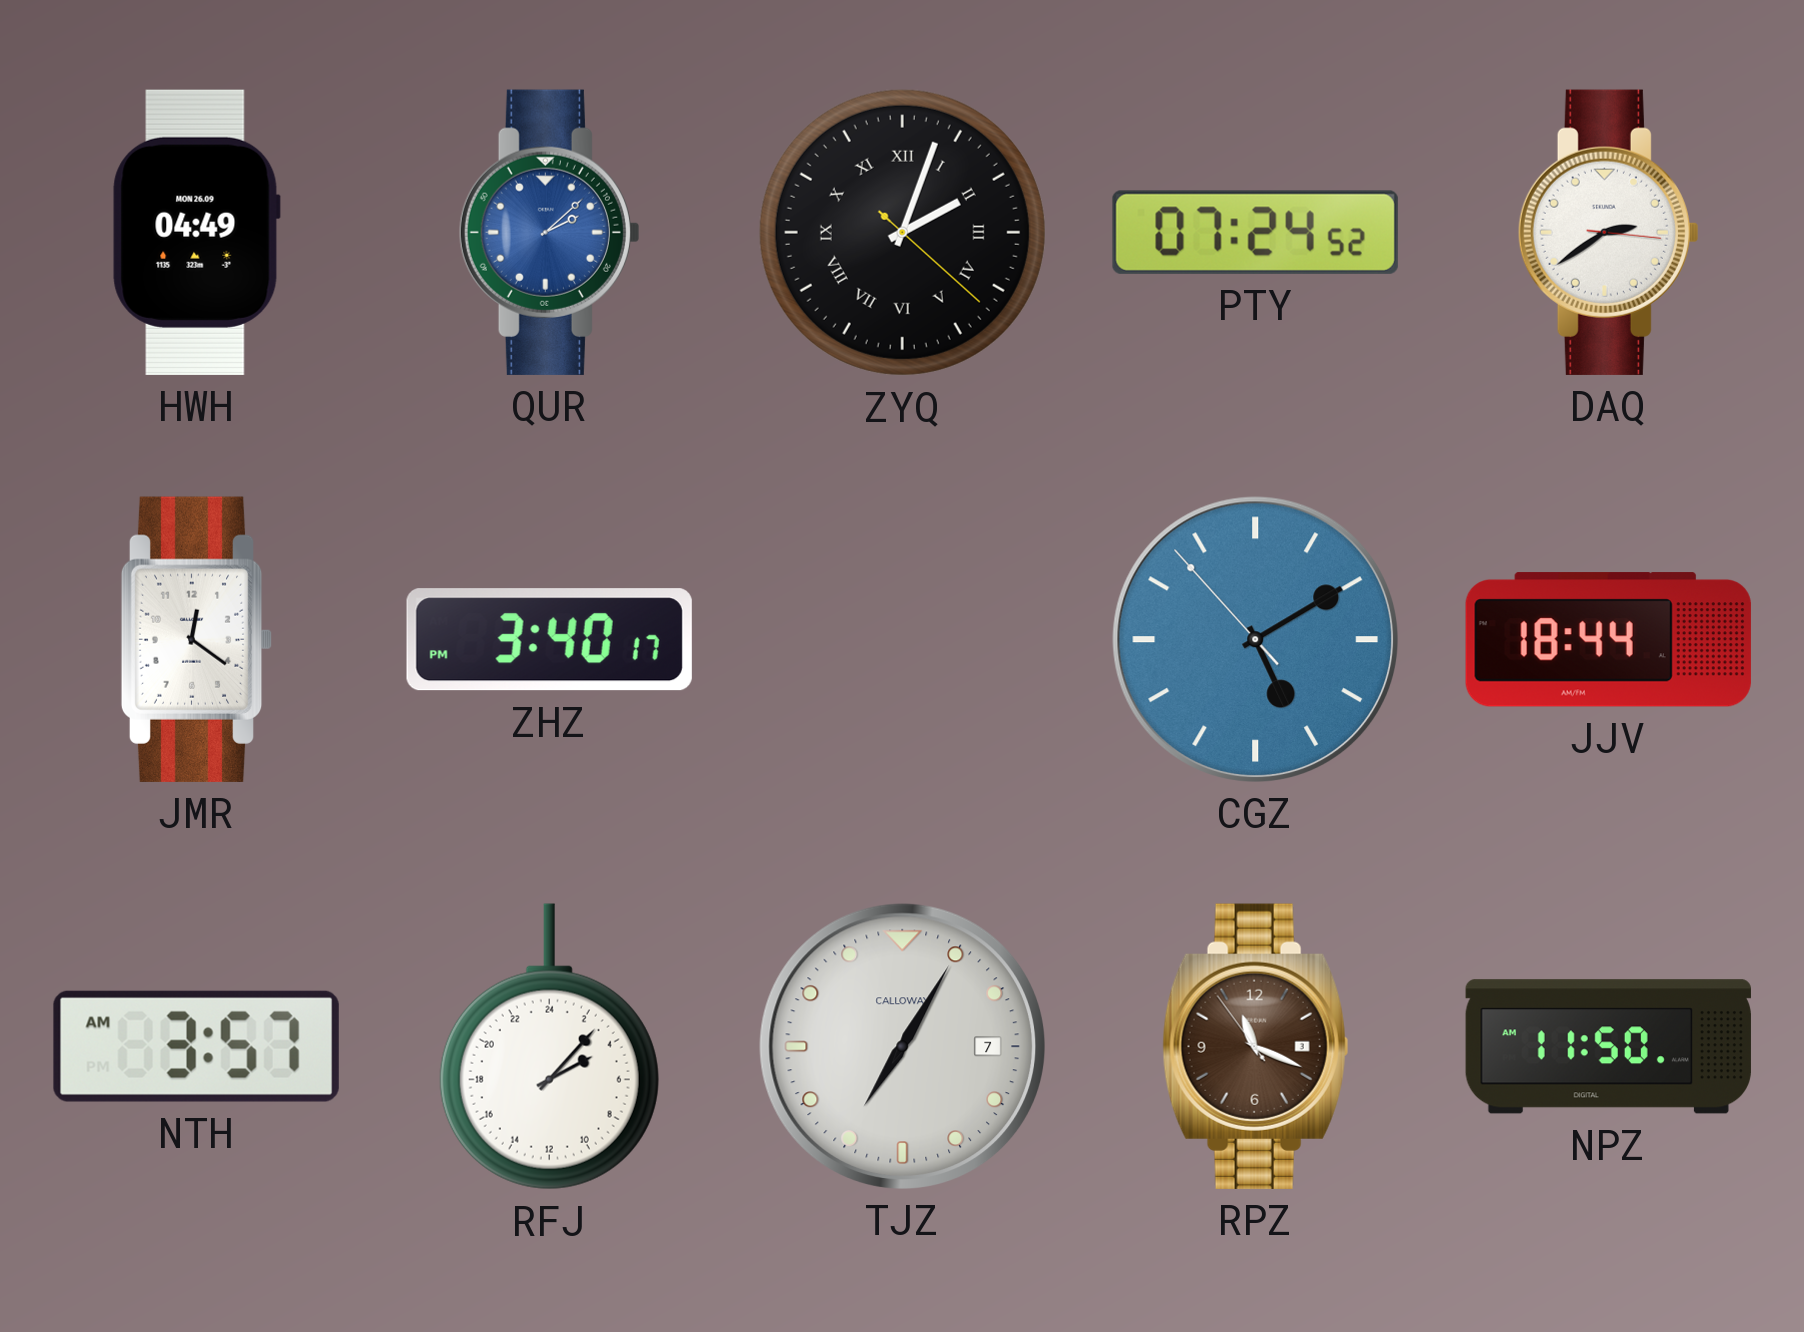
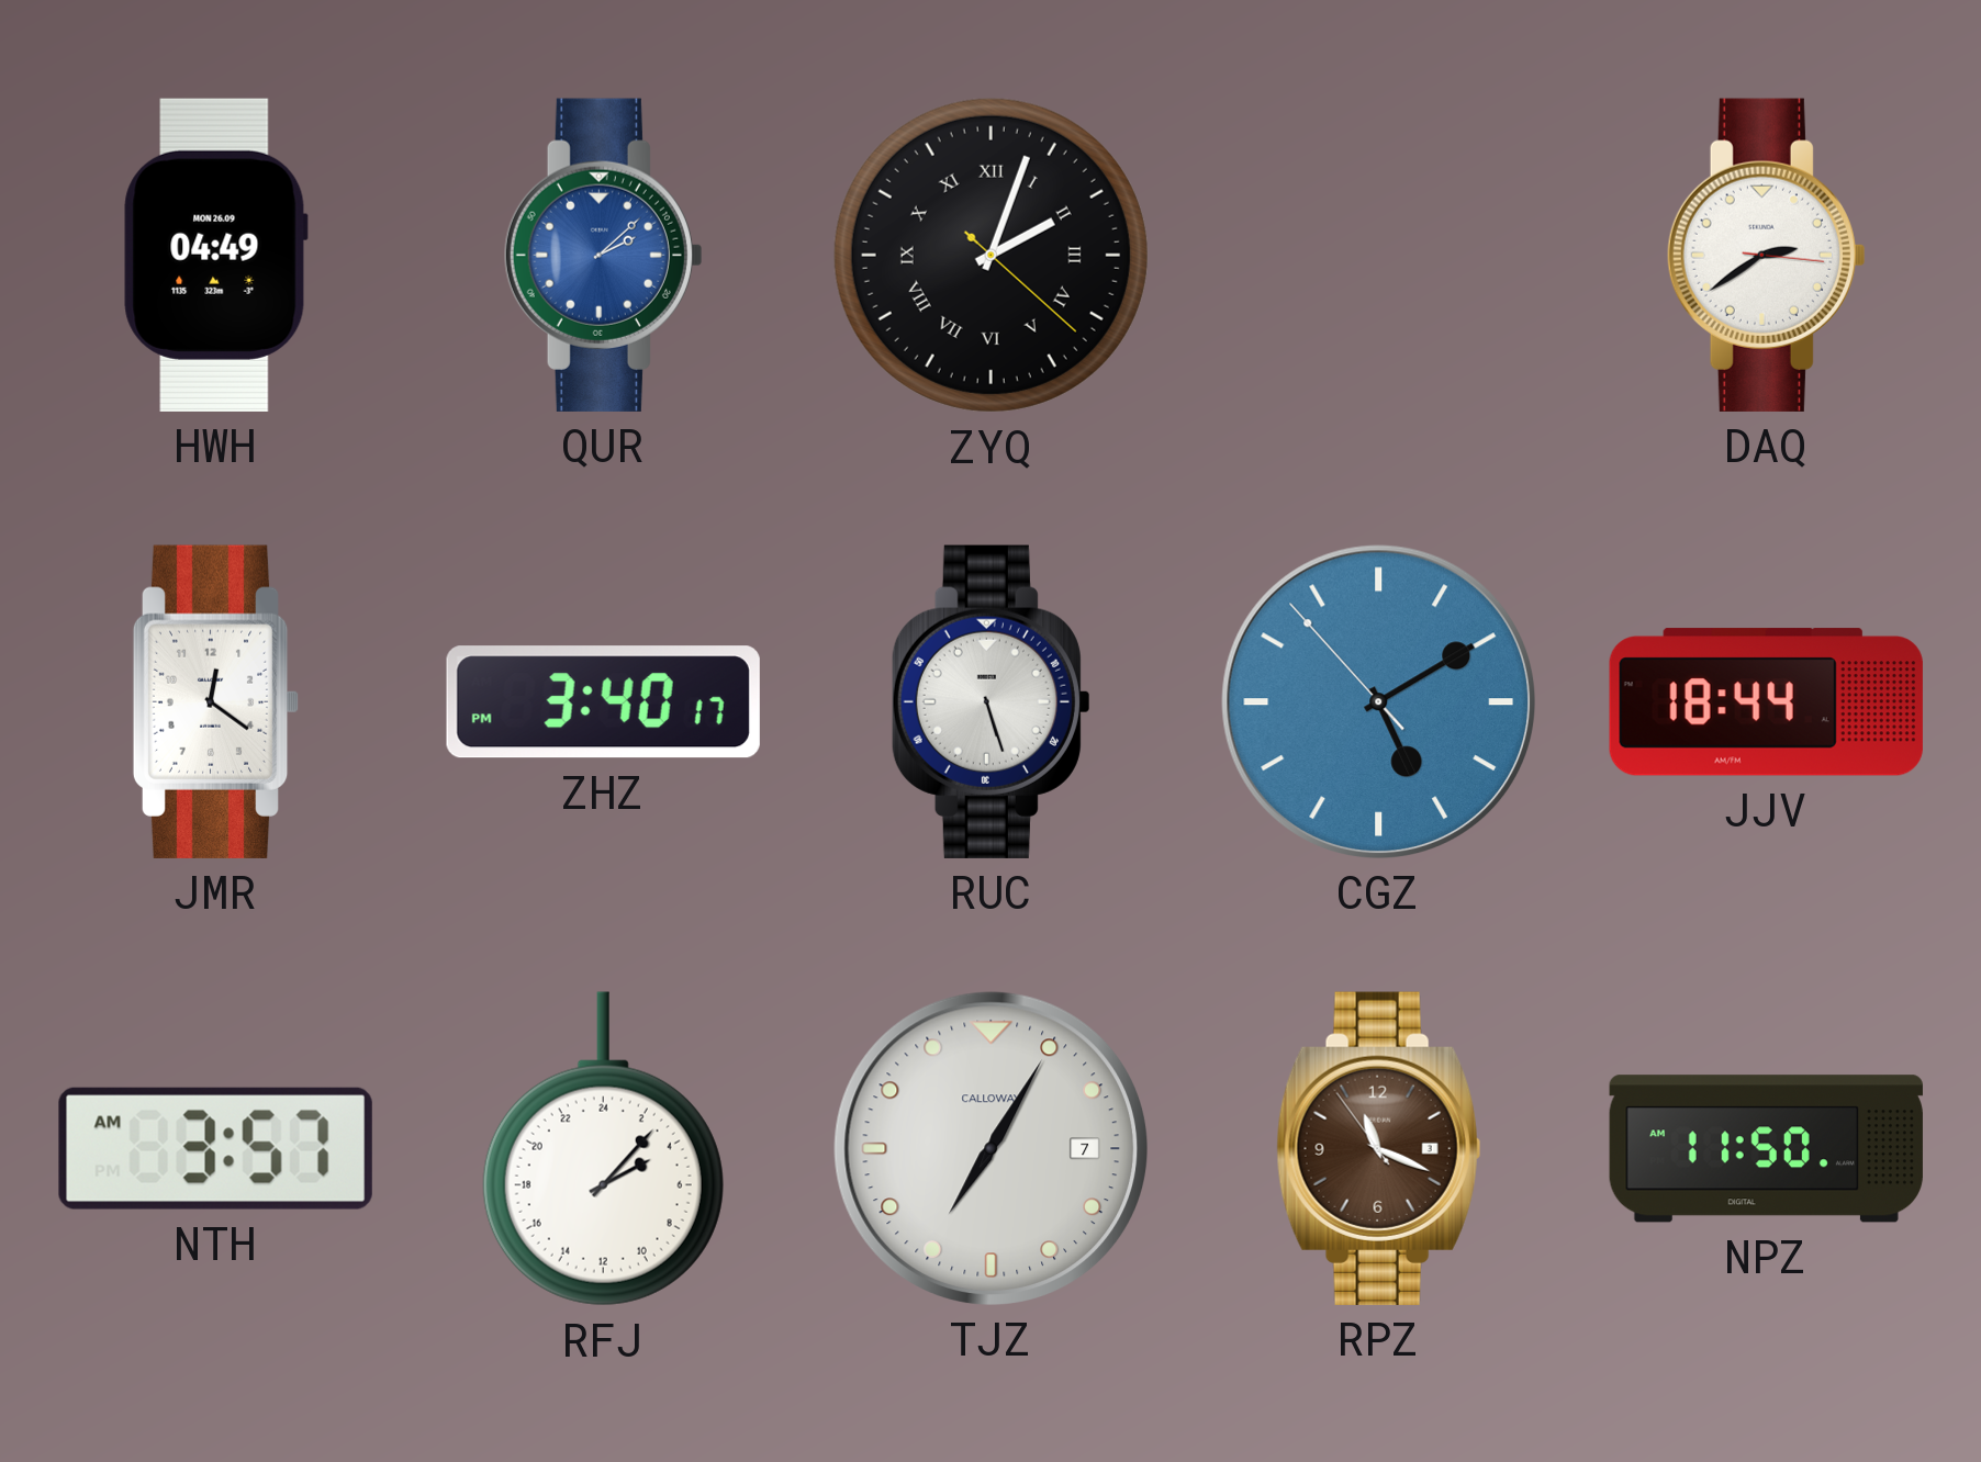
PTY: 07:24 -> none (1255, 232)
RUC: none -> 5:27 (990, 701)
